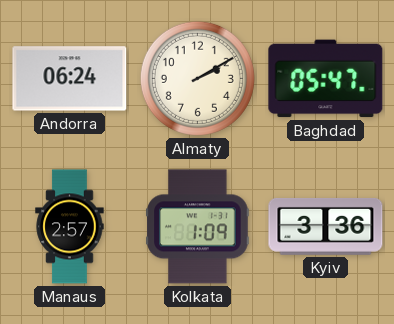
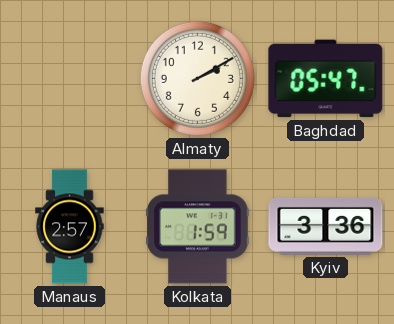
Andorra: 06:24 -> none (70, 79)
Kolkata: 1:09 -> 1:59 (198, 227)
